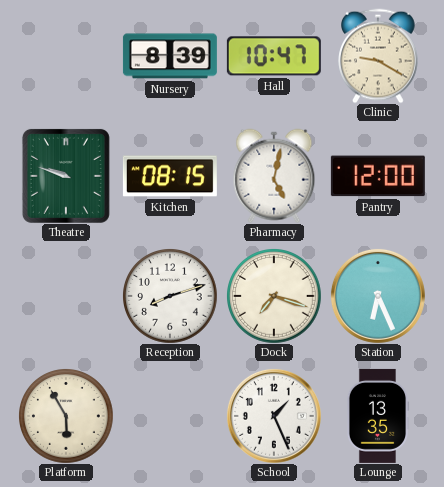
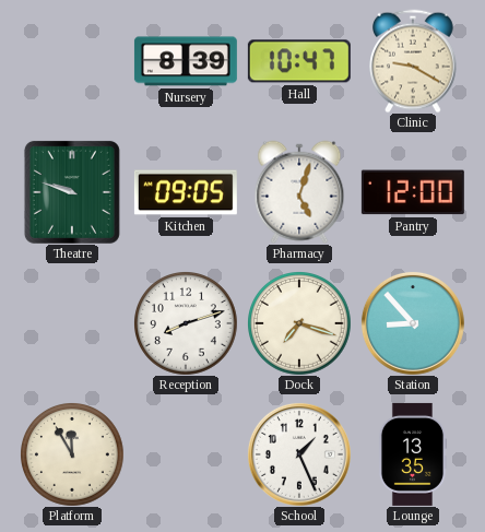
Kitchen: 08:15 -> 09:05 (186, 192)
Pharmacy: 5:02 -> 5:03 (299, 192)
Station: 6:26 -> 8:53 (413, 323)
Platform: 5:55 -> 11:55 (72, 454)
